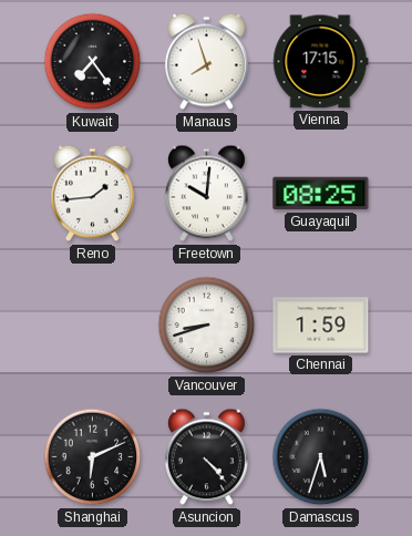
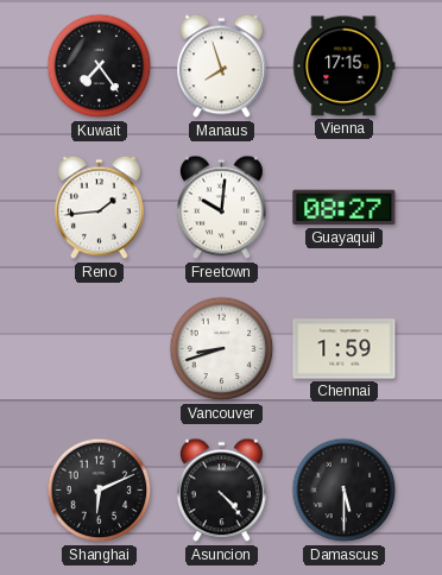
Guayaquil: 08:25 -> 08:27 (345, 208)
Damascus: 5:33 -> 5:30 (345, 491)
